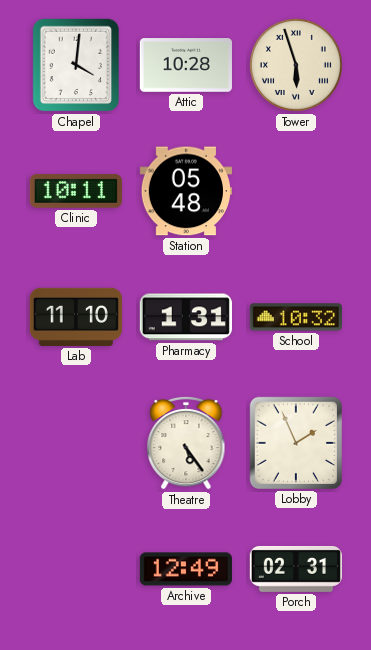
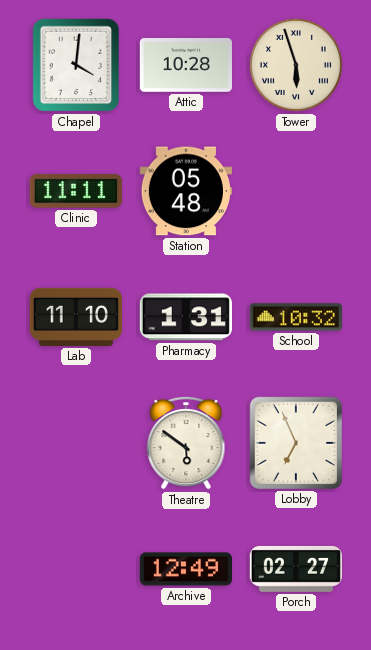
Clinic: 10:11 -> 11:11 (76, 191)
Theatre: 5:24 -> 5:51 (186, 443)
Lobby: 1:56 -> 6:56 (296, 443)
Porch: 02:31 -> 02:27 (295, 569)
